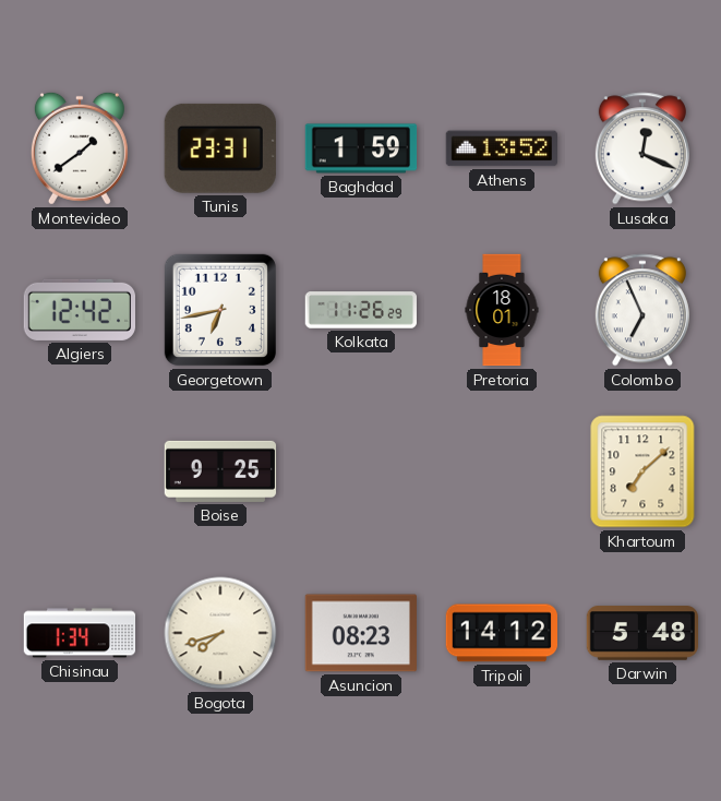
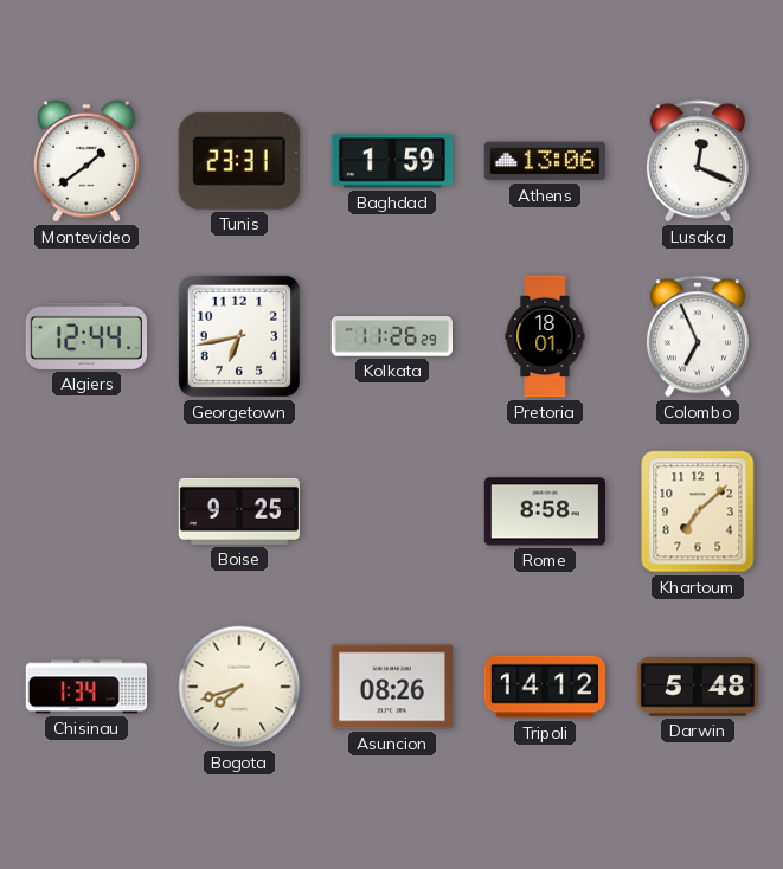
Athens: 13:52 -> 13:06 (544, 161)
Algiers: 12:42 -> 12:44 (85, 336)
Rome: none -> 8:58 (544, 511)
Asuncion: 08:23 -> 08:26 (391, 687)
